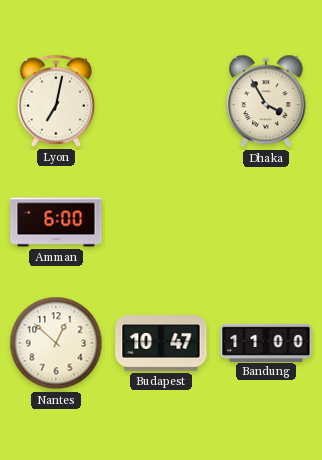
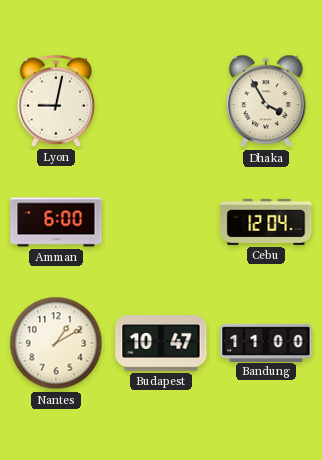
Lyon: 7:02 -> 9:02 (56, 101)
Cebu: none -> 12:04 (266, 222)
Nantes: 12:52 -> 1:10 (56, 343)
